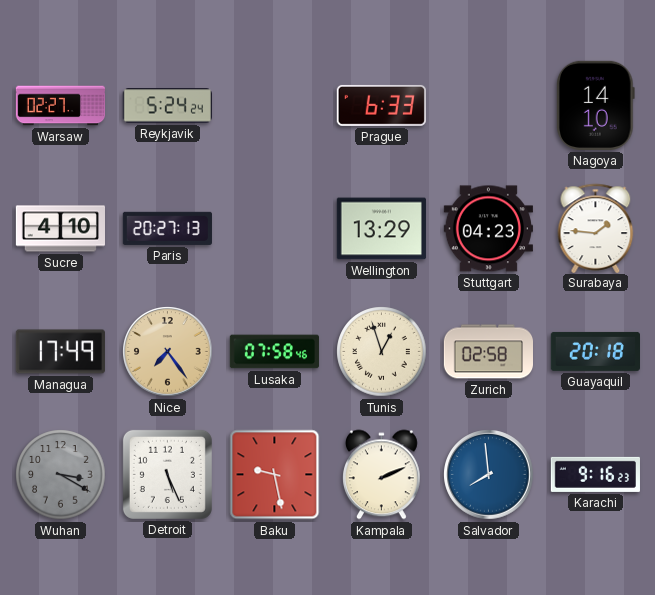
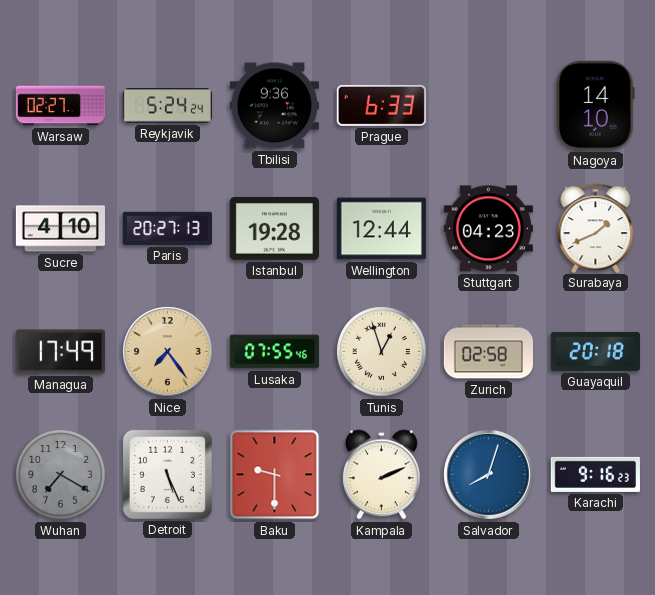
Tbilisi: none -> 9:36 (274, 106)
Istanbul: none -> 19:28 (274, 228)
Wellington: 13:29 -> 12:44 (381, 229)
Surabaya: 1:46 -> 1:41 (596, 228)
Lusaka: 07:58 -> 07:55 (274, 352)
Wuhan: 3:20 -> 7:20 (61, 475)
Baku: 9:28 -> 9:30 (275, 475)
Salvador: 7:59 -> 8:03 (489, 475)
